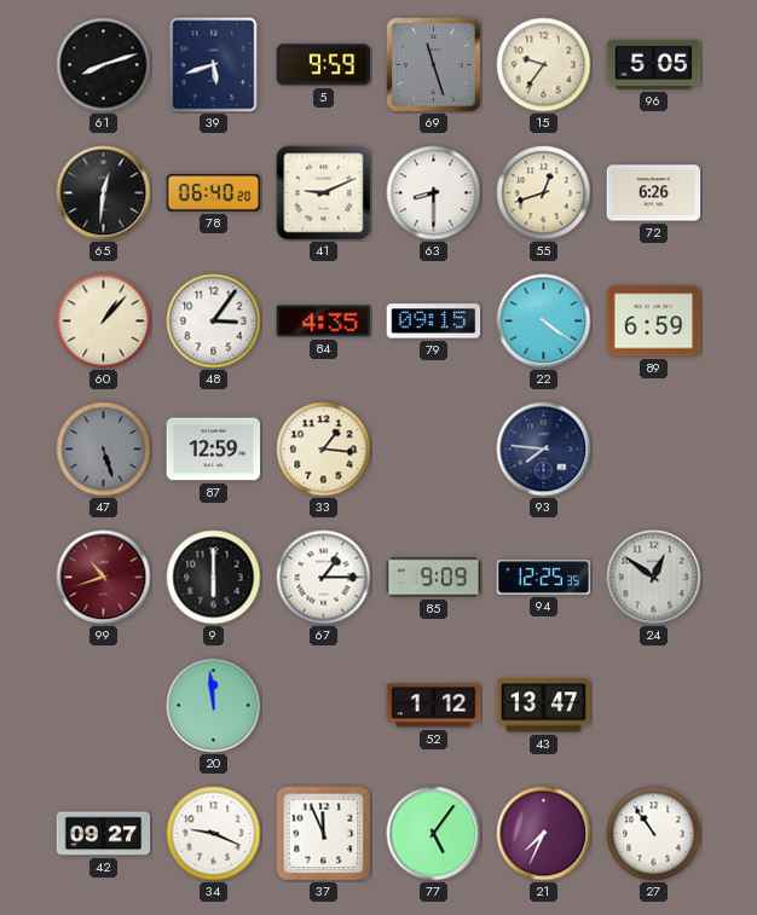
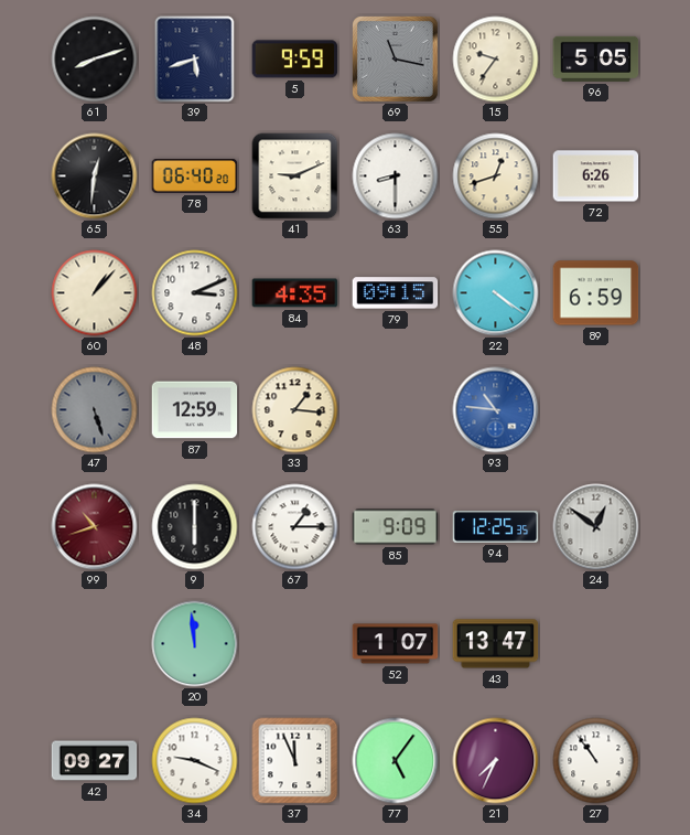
69: 11:27 -> 11:17 (396, 60)
48: 3:06 -> 3:11 (195, 293)
93: 7:46 -> 10:46 (496, 410)
93 dial: navy -> blue (496, 410)
52: 1:12 -> 1:07 (396, 644)
